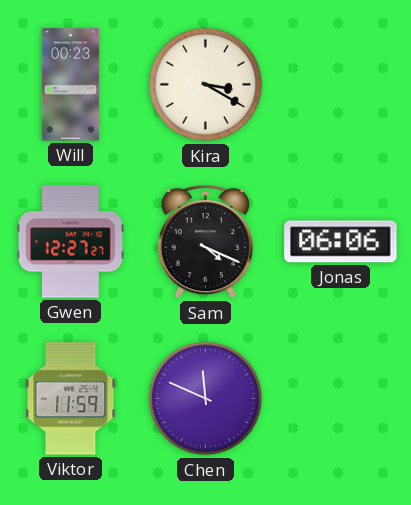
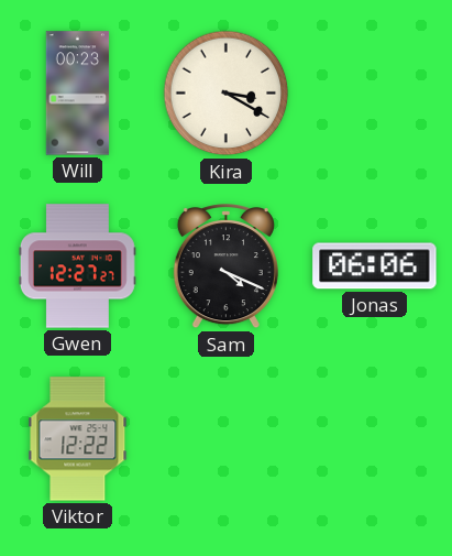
Viktor: 11:59 -> 12:22 (78, 439)
Chen: 11:49 -> none (206, 399)
